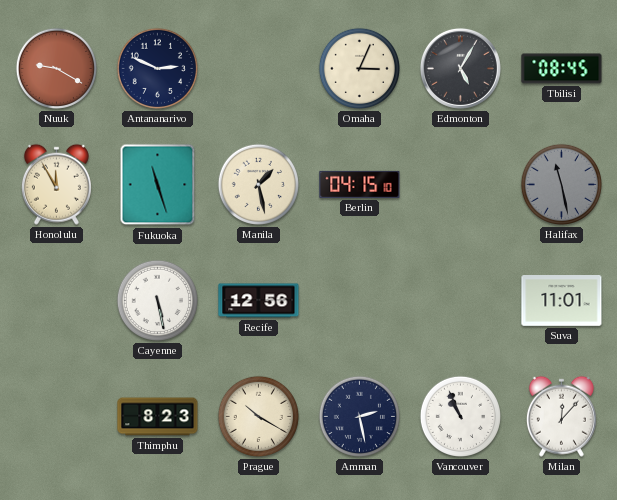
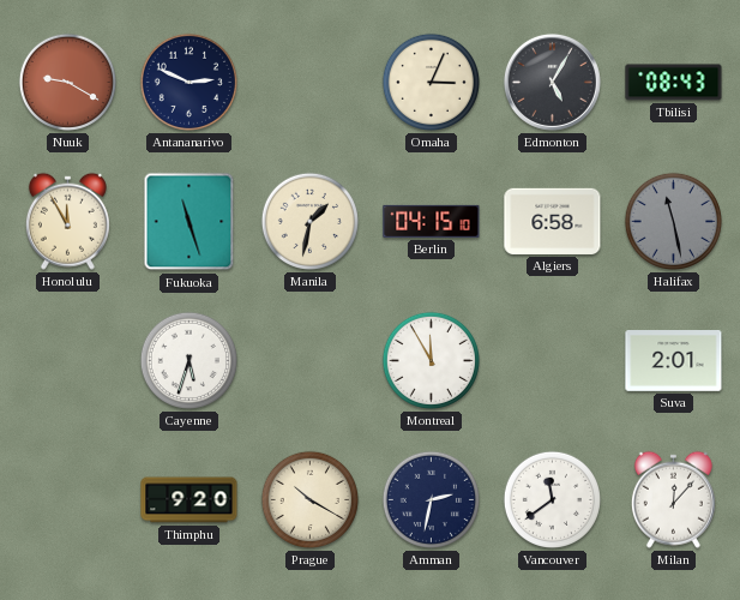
Tbilisi: 08:45 -> 08:43 (674, 83)
Manila: 1:28 -> 1:32 (309, 221)
Algiers: none -> 6:58 (553, 221)
Cayenne: 5:28 -> 5:33 (188, 360)
Recife: 12:56 -> none (259, 301)
Montreal: none -> 11:55 (431, 360)
Suva: 11:01 -> 2:01 (674, 361)
Thimphu: 8:23 -> 9:20 (189, 500)
Amman: 2:28 -> 2:32 (431, 499)
Vancouver: 10:56 -> 11:39 (552, 499)
